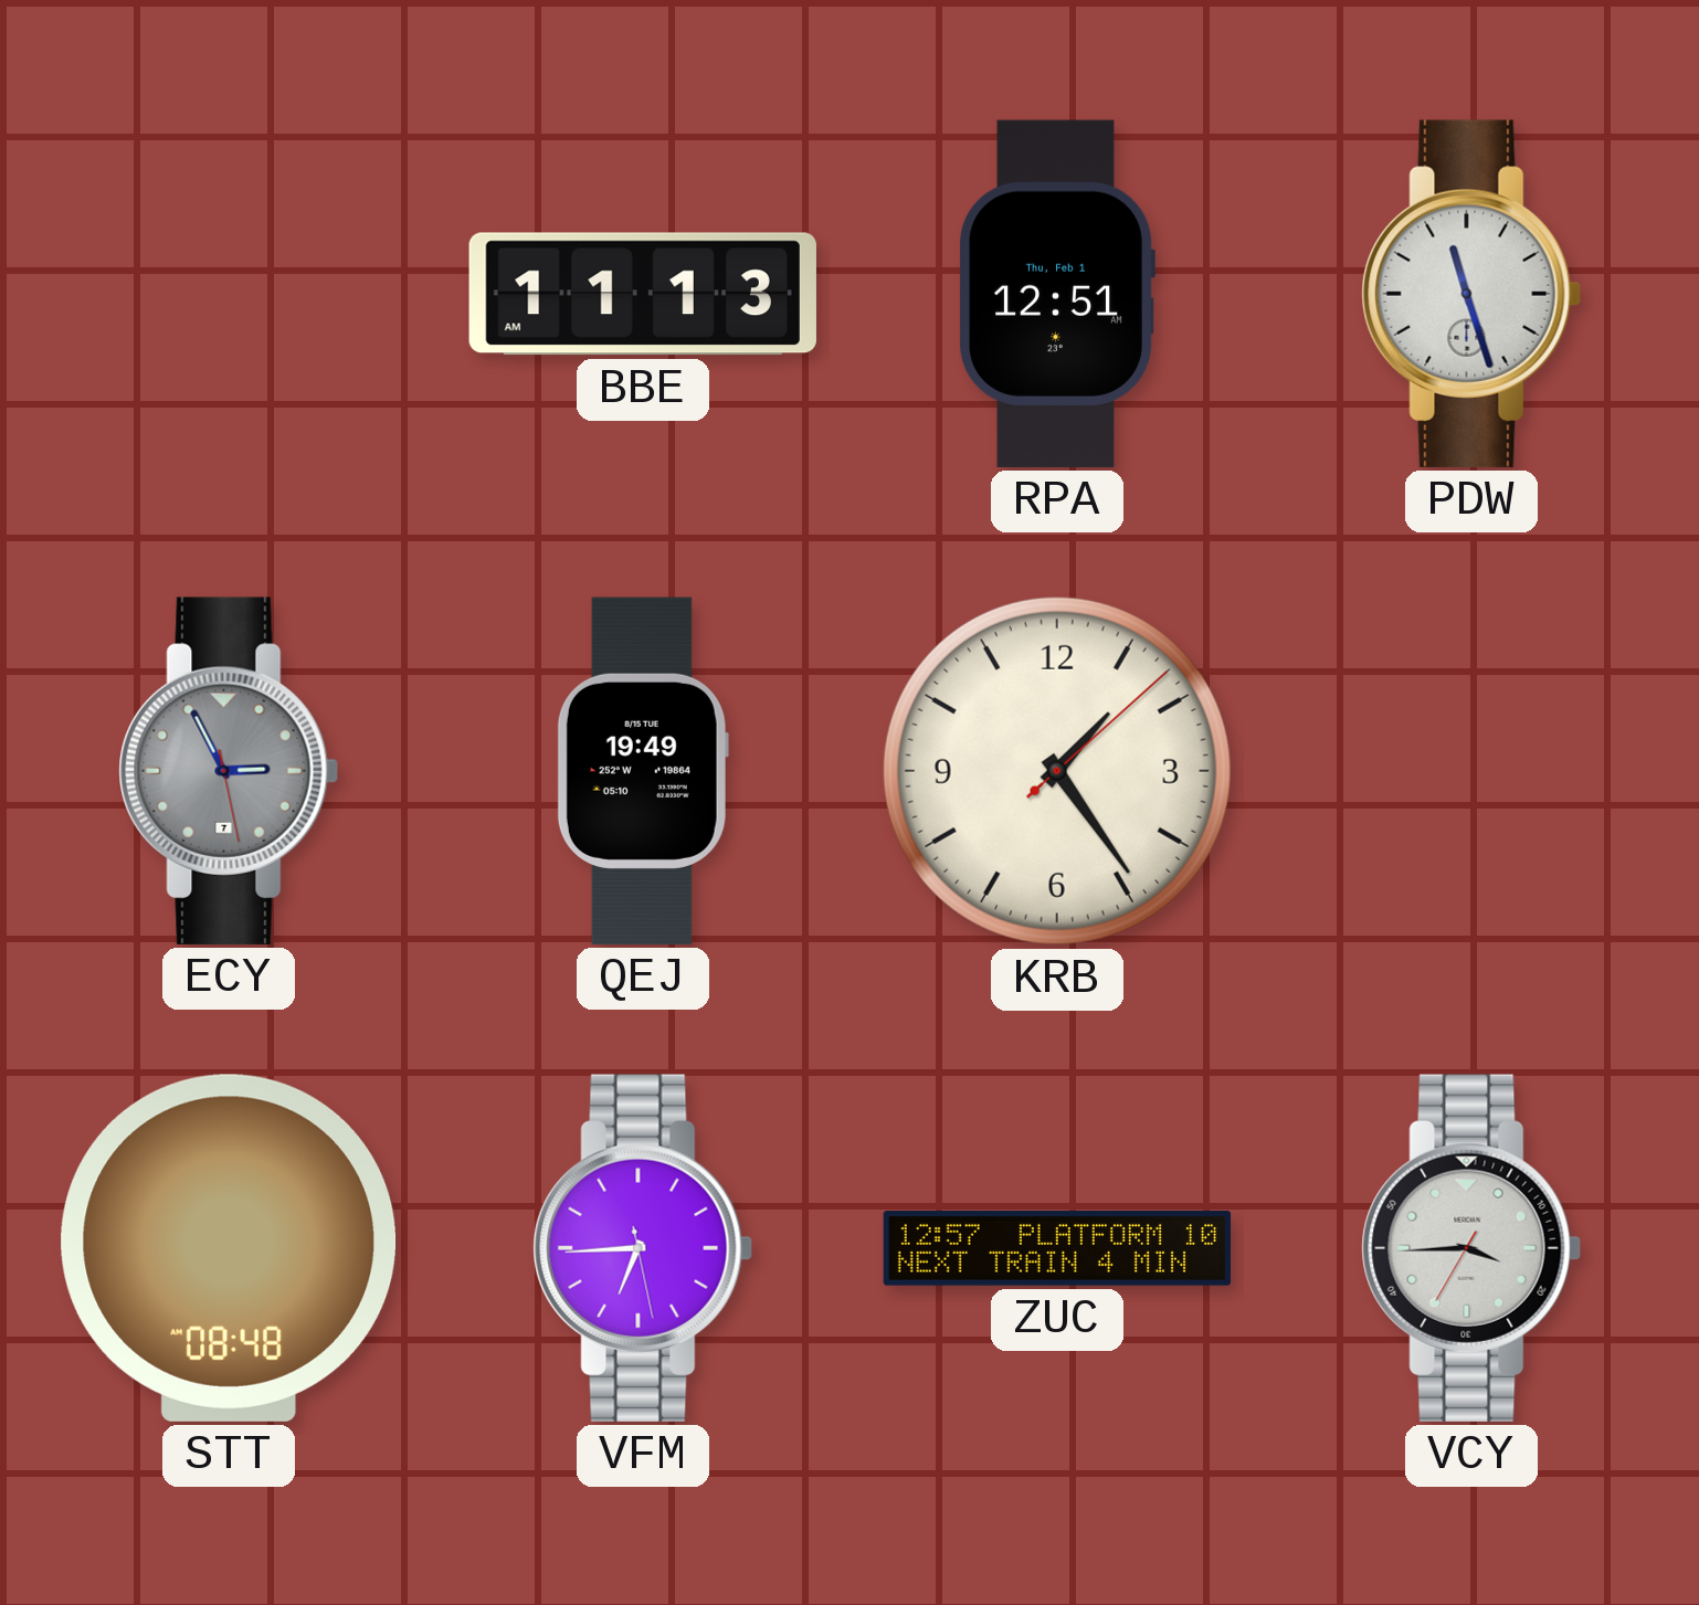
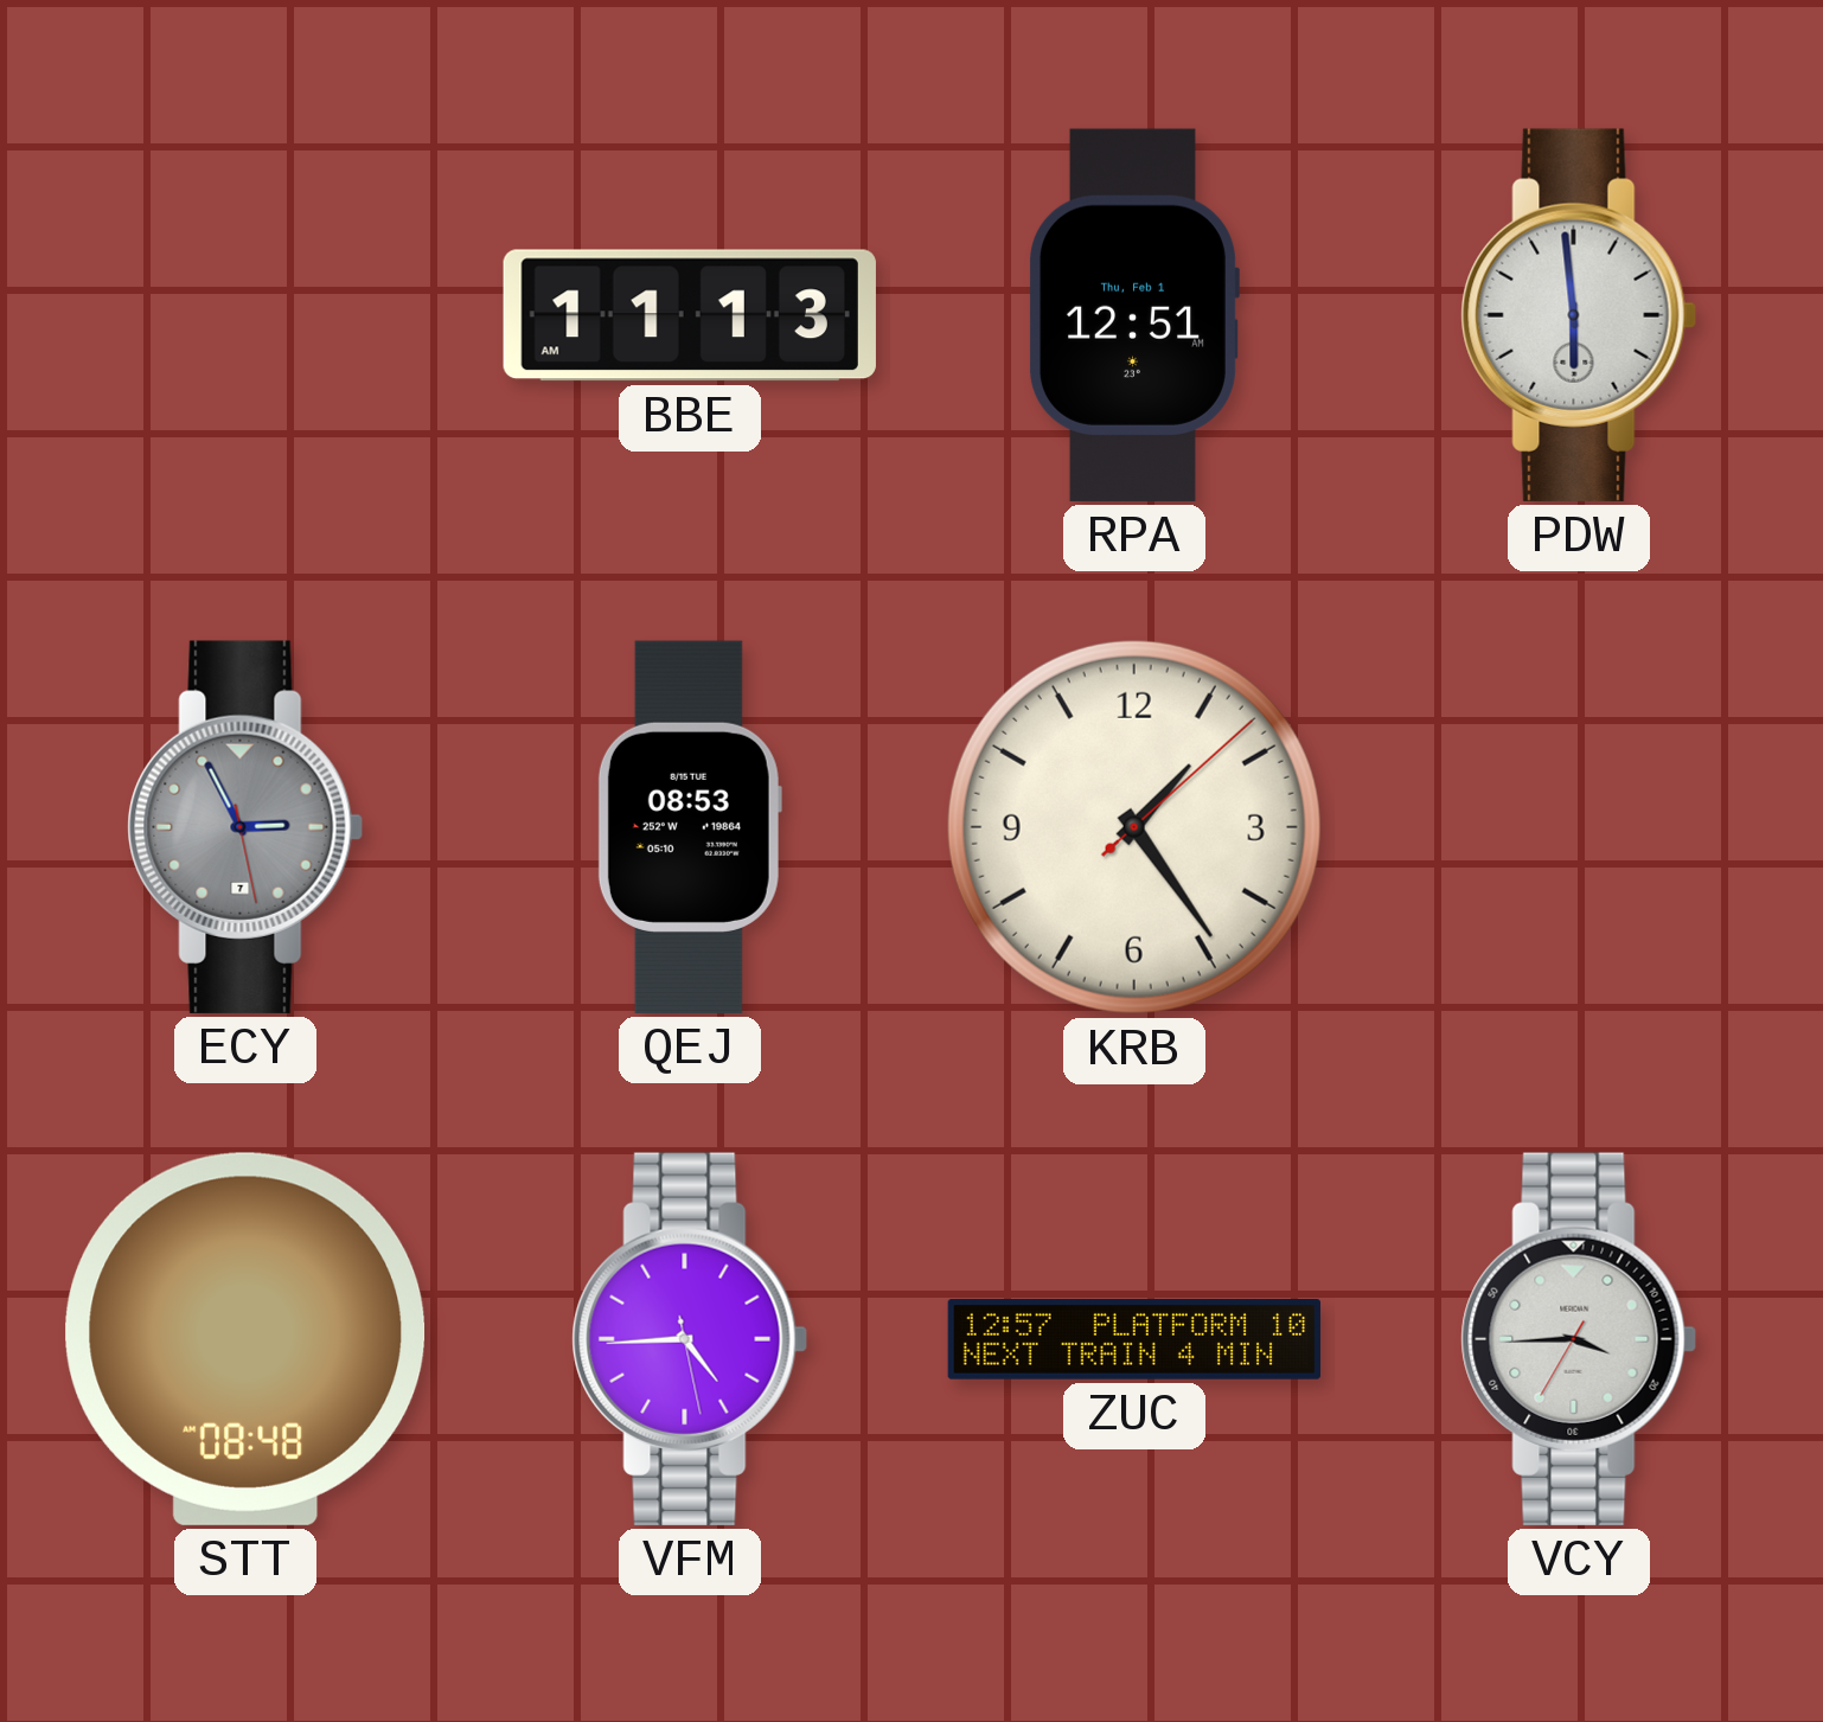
PDW: 11:27 -> 5:59 (1579, 315)
QEJ: 19:49 -> 08:53 (690, 827)
VFM: 6:44 -> 4:44 (690, 1339)
